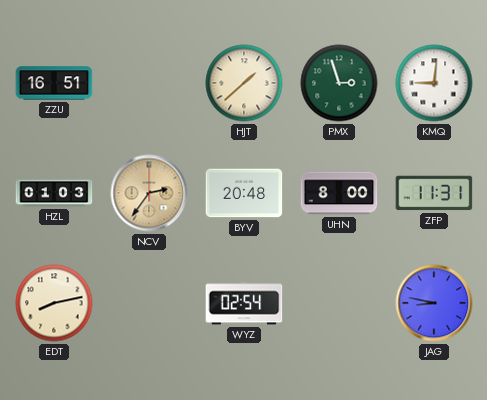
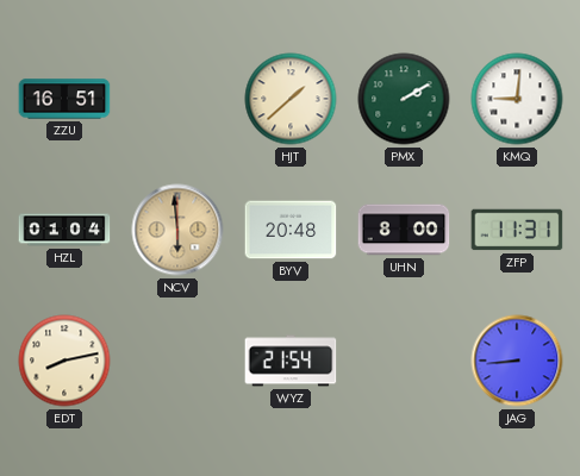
PMX: 2:57 -> 2:10 (404, 99)
HZL: 01:03 -> 01:04 (64, 230)
NCV: 2:36 -> 5:59 (177, 230)
WYZ: 02:54 -> 21:54 (291, 361)
JAG: 8:47 -> 8:44 (517, 361)
